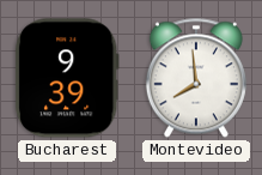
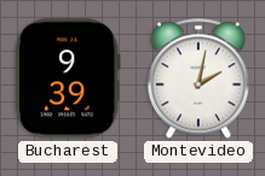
Montevideo: 7:59 -> 2:02 (198, 78)
